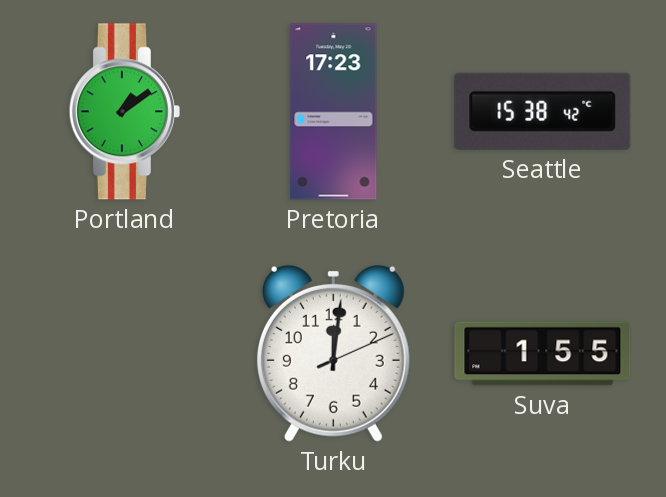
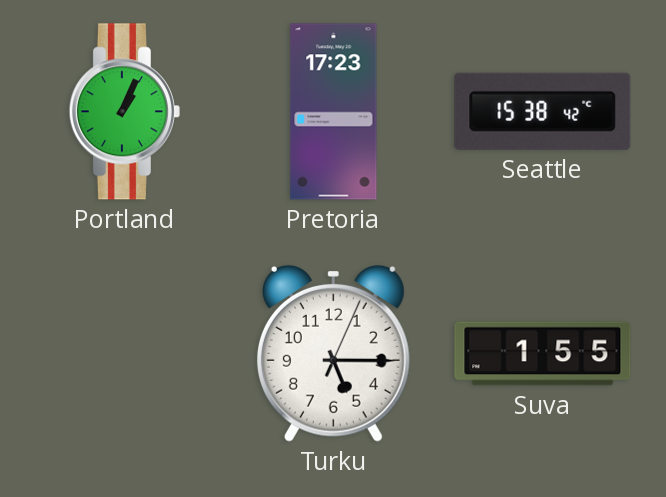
Portland: 1:09 -> 1:04 (124, 112)
Turku: 12:01 -> 5:15 (333, 353)
